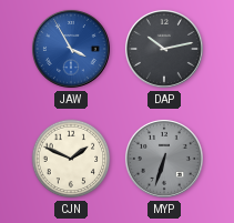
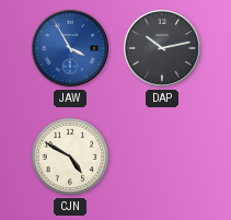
CJN: 1:49 -> 4:50 (70, 157)
MYP: 6:33 -> none (164, 159)
